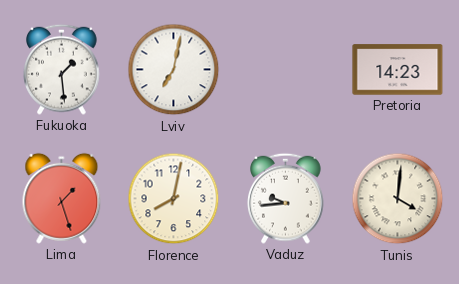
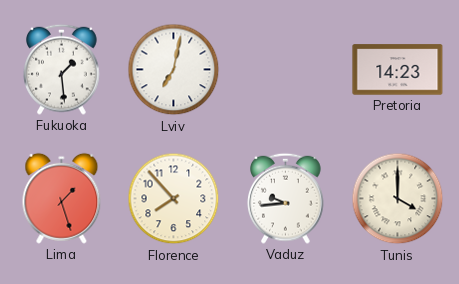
Florence: 8:02 -> 7:53 (174, 199)
Tunis: 4:01 -> 4:00 (398, 199)
